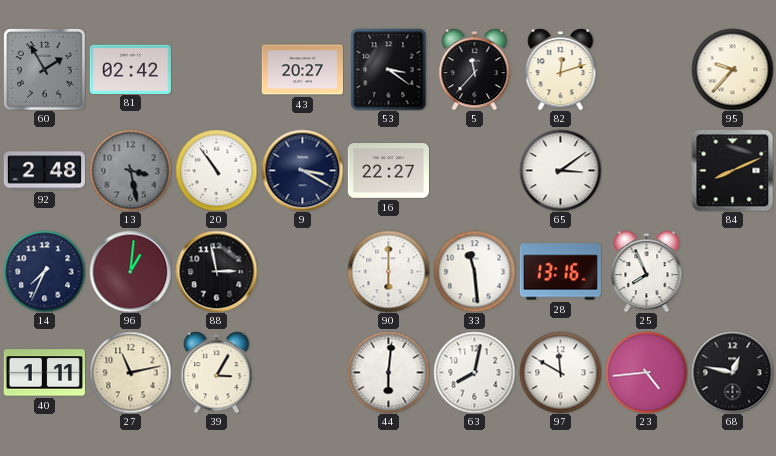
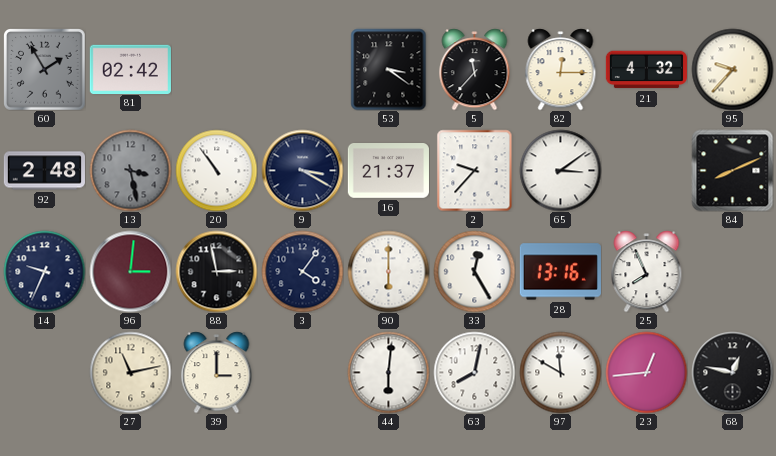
43: 20:27 -> none (302, 70)
82: 12:12 -> 12:15 (561, 69)
21: none -> 4:32 (646, 70)
16: 22:27 -> 21:37 (388, 171)
2: none -> 9:37 (475, 170)
14: 7:34 -> 9:34 (44, 271)
96: 1:01 -> 3:01 (130, 271)
3: none -> 4:06 (302, 271)
33: 11:29 -> 12:25 (474, 271)
40: 1:11 -> none (44, 373)
39: 3:05 -> 3:00 (217, 372)
23: 4:44 -> 12:44 (646, 372)
